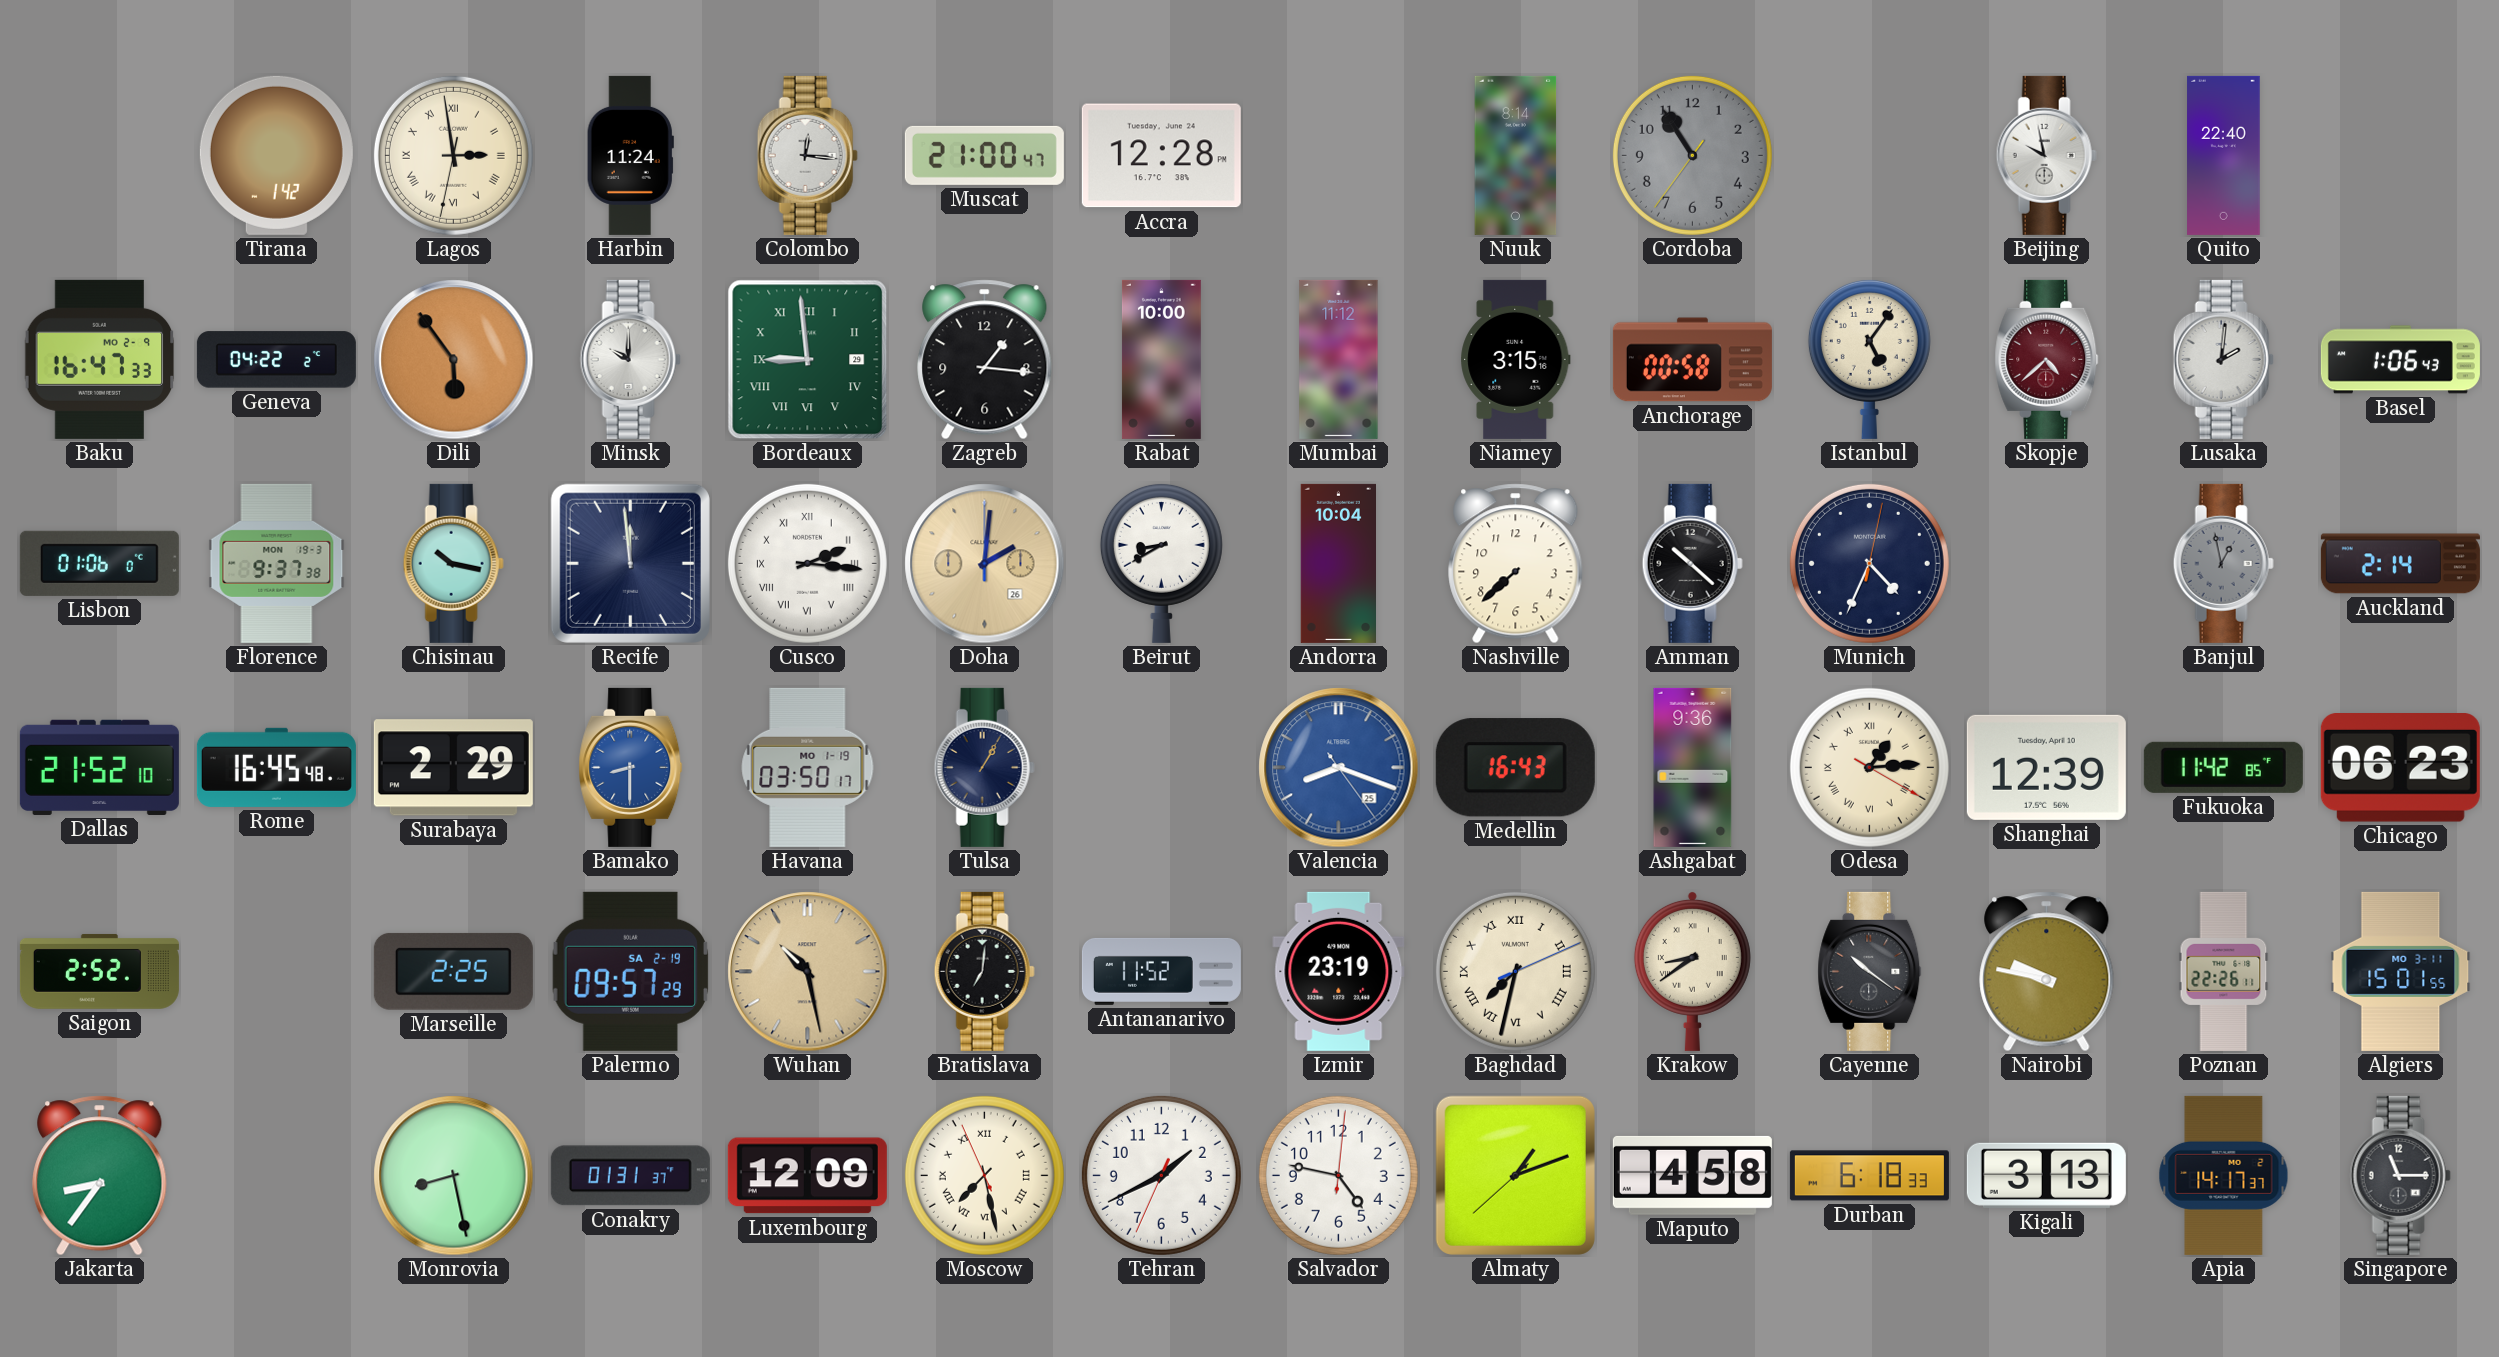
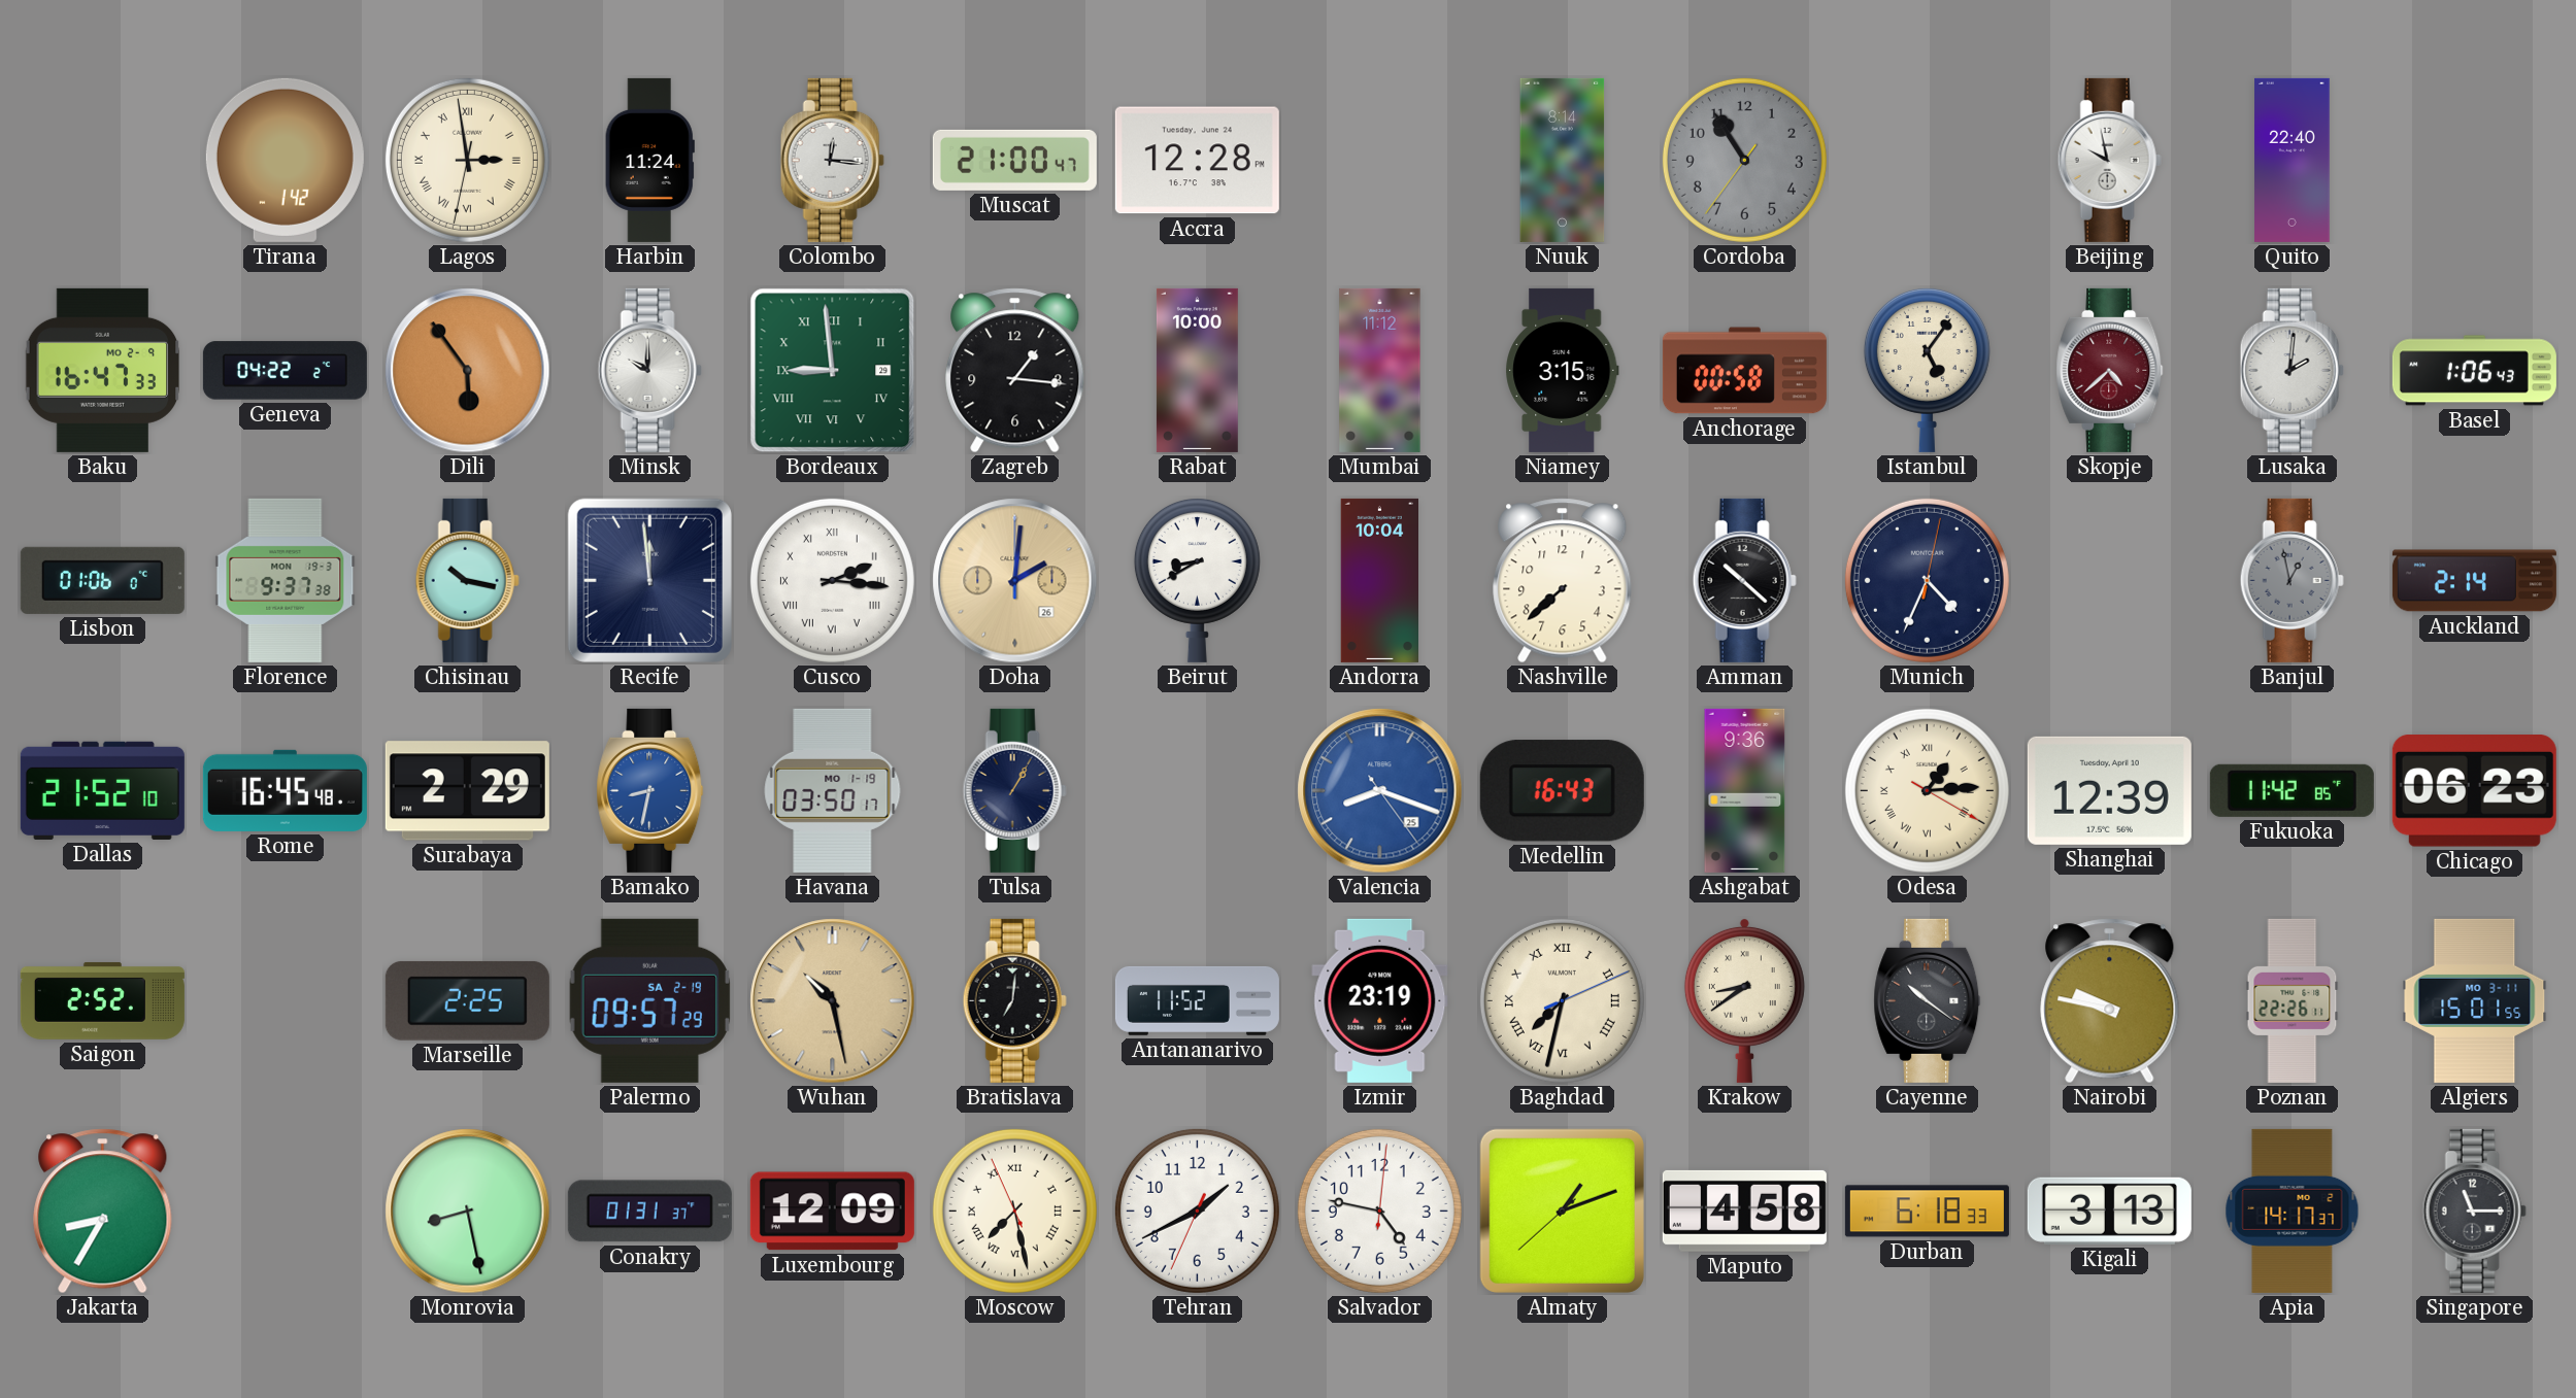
Bamako: 8:30 -> 8:32 (650, 790)
Jakarta: 8:36 -> 8:35 (103, 1212)
